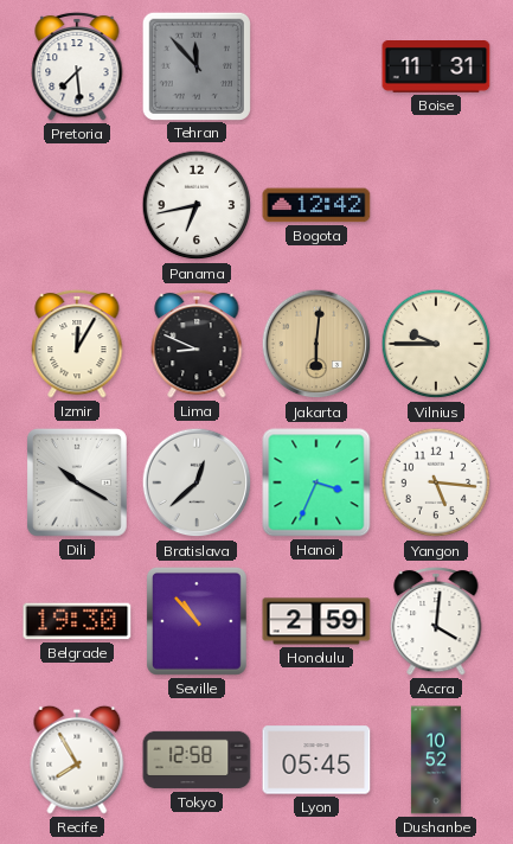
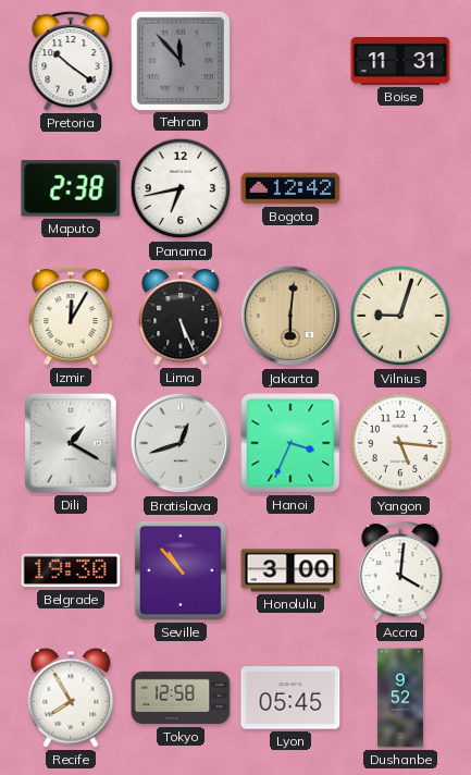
Pretoria: 7:29 -> 10:21 (71, 61)
Maputo: none -> 2:38 (71, 188)
Lima: 8:49 -> 5:26 (181, 316)
Vilnius: 9:45 -> 9:03 (400, 316)
Dili: 10:20 -> 1:20 (71, 443)
Bratislava: 12:38 -> 12:42 (181, 443)
Honolulu: 2:59 -> 3:00 (290, 570)
Dushanbe: 10:52 -> 9:52 (400, 698)
